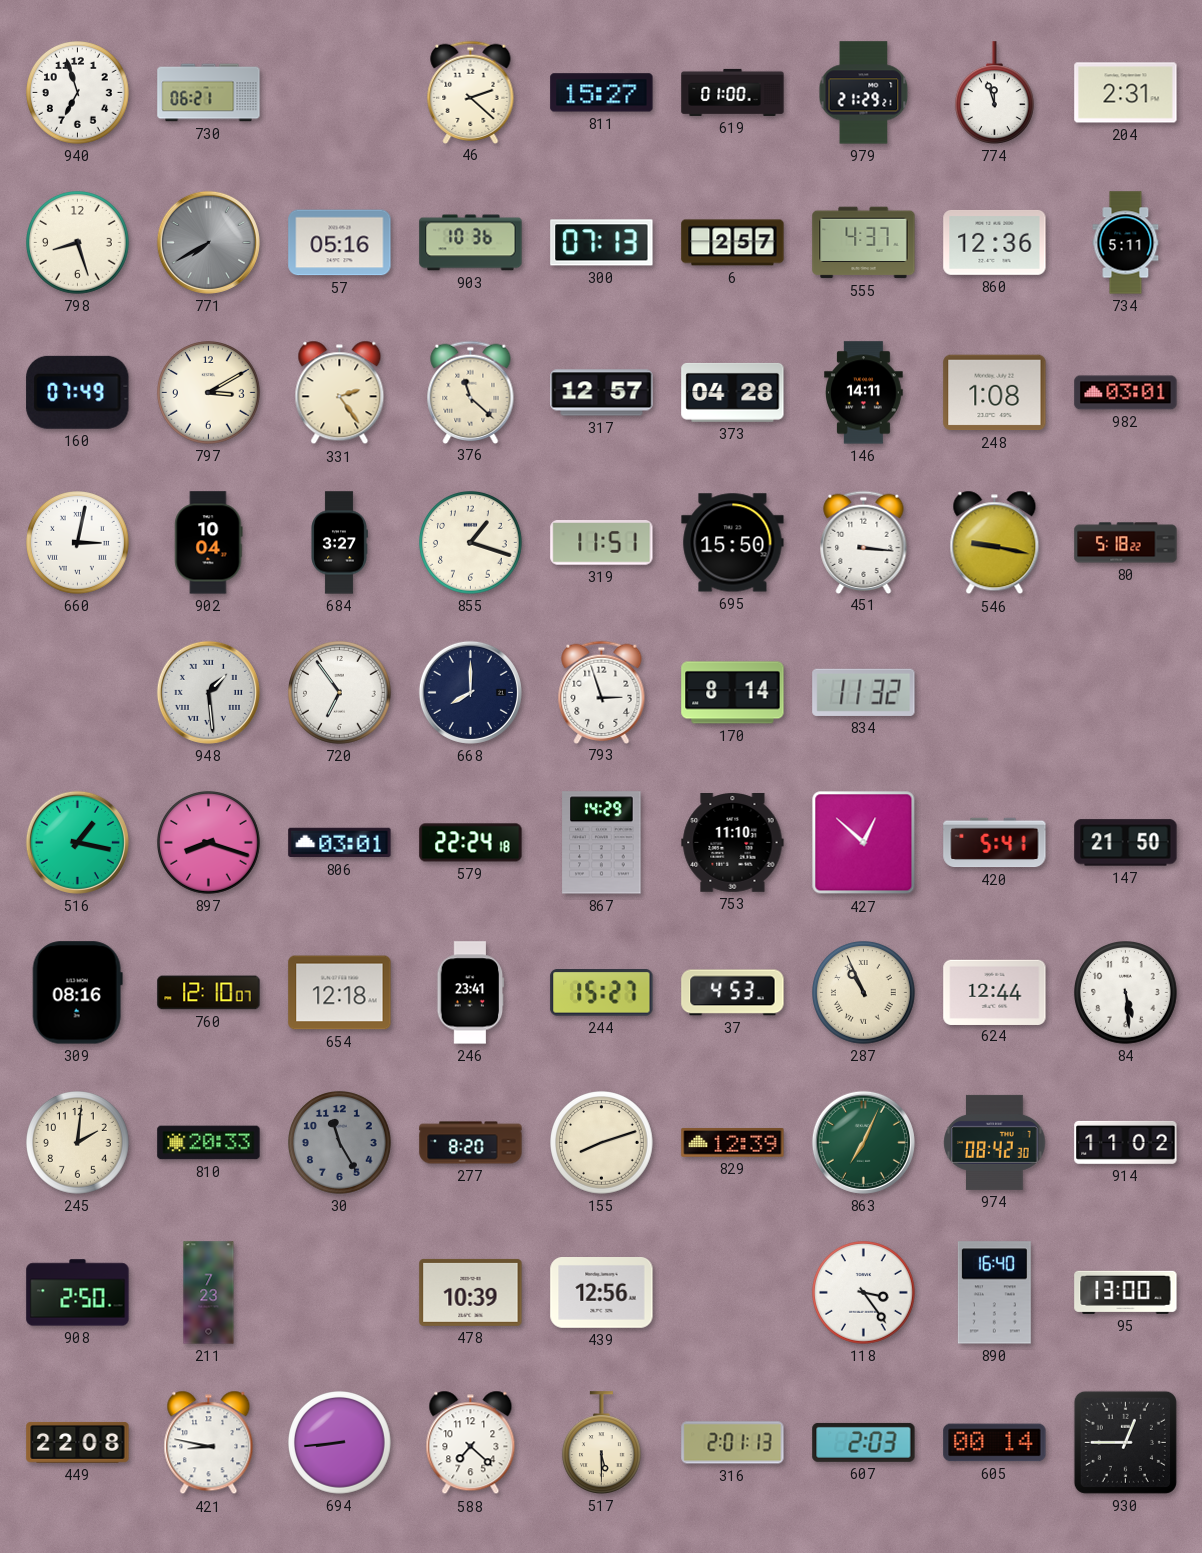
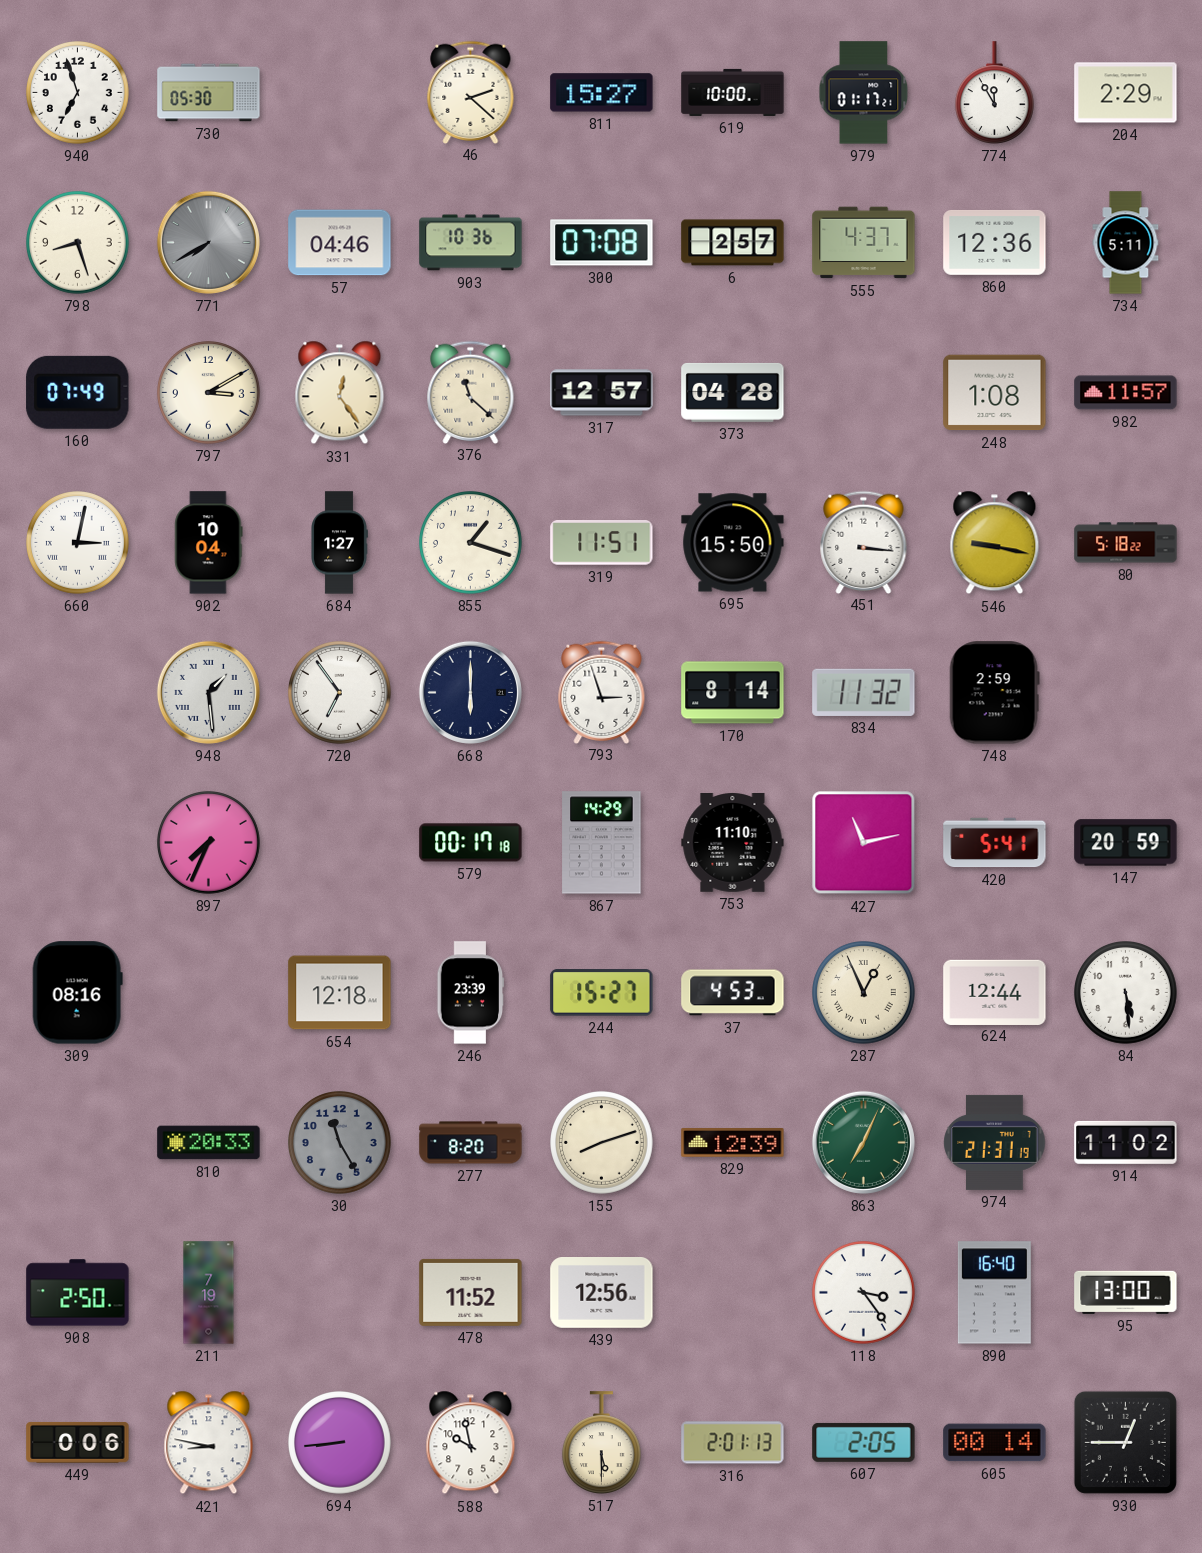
730: 06:21 -> 05:30 (209, 93)
619: 01:00 -> 10:00 (733, 92)
979: 21:29 -> 01:17 (864, 93)
774: 11:57 -> 11:55 (994, 93)
204: 2:31 -> 2:29 (1126, 93)
57: 05:16 -> 04:46 (340, 243)
300: 07:13 -> 07:08 (602, 243)
331: 2:24 -> 12:24 (340, 393)
146: 14:11 -> none (864, 393)
982: 03:01 -> 11:57 (1126, 393)
684: 3:27 -> 1:27 (339, 543)
668: 8:00 -> 6:00 (470, 692)
748: none -> 2:59 (994, 693)
516: 1:17 -> none (77, 842)
897: 8:18 -> 7:34 (209, 843)
806: 03:01 -> none (340, 843)
579: 22:24 -> 00:17 (471, 843)
427: 12:52 -> 11:13 (864, 843)
147: 21:50 -> 20:59 (1126, 843)
760: 12:10 -> none (209, 993)
246: 23:41 -> 23:39 (471, 993)
287: 10:56 -> 12:56 (864, 993)
245: 2:01 -> none (78, 1143)
974: 08:42 -> 21:31 (995, 1142)
211: 7:23 -> 7:19 (209, 1293)
478: 10:39 -> 11:52 (471, 1292)
449: 22:08 -> 0:06 (78, 1442)
588: 7:22 -> 9:58 (471, 1443)
607: 2:03 -> 2:05 (864, 1442)
